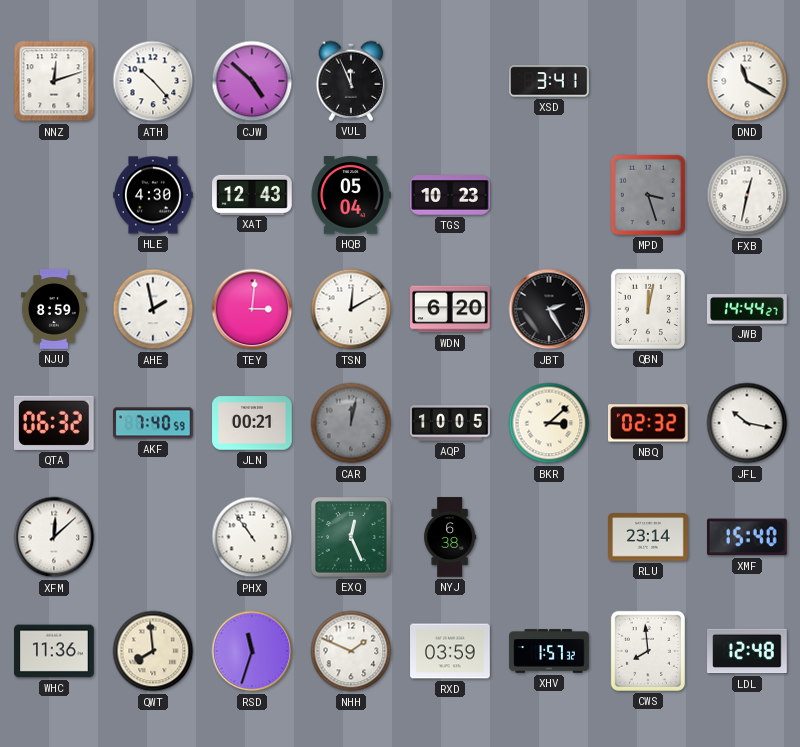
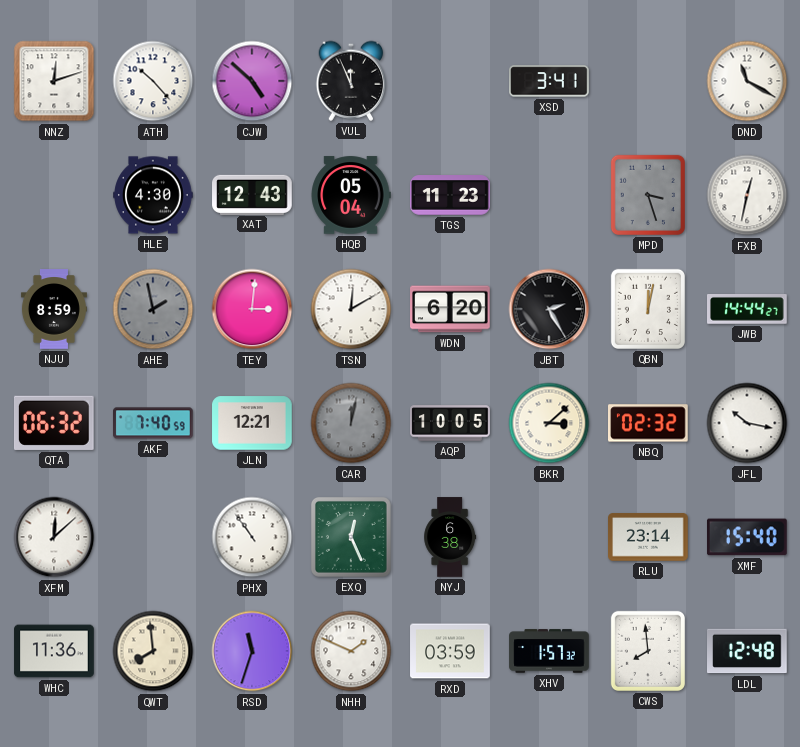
TGS: 10:23 -> 11:23 (450, 195)
AHE dial: white -> grey (153, 309)
JLN: 00:21 -> 12:21 (252, 423)
